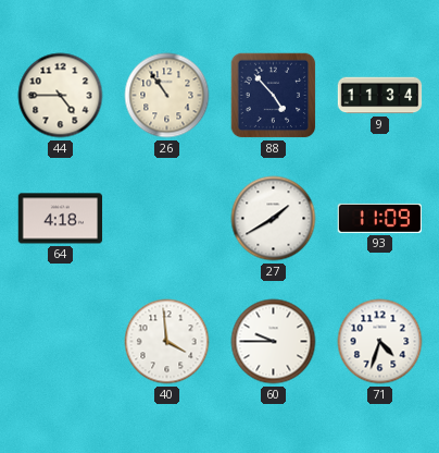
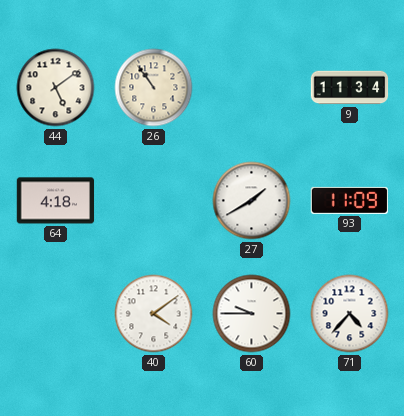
44: 4:45 -> 5:09 (56, 88)
88: 4:53 -> none (274, 96)
40: 3:59 -> 4:09 (154, 314)
71: 4:33 -> 4:37 (350, 314)
